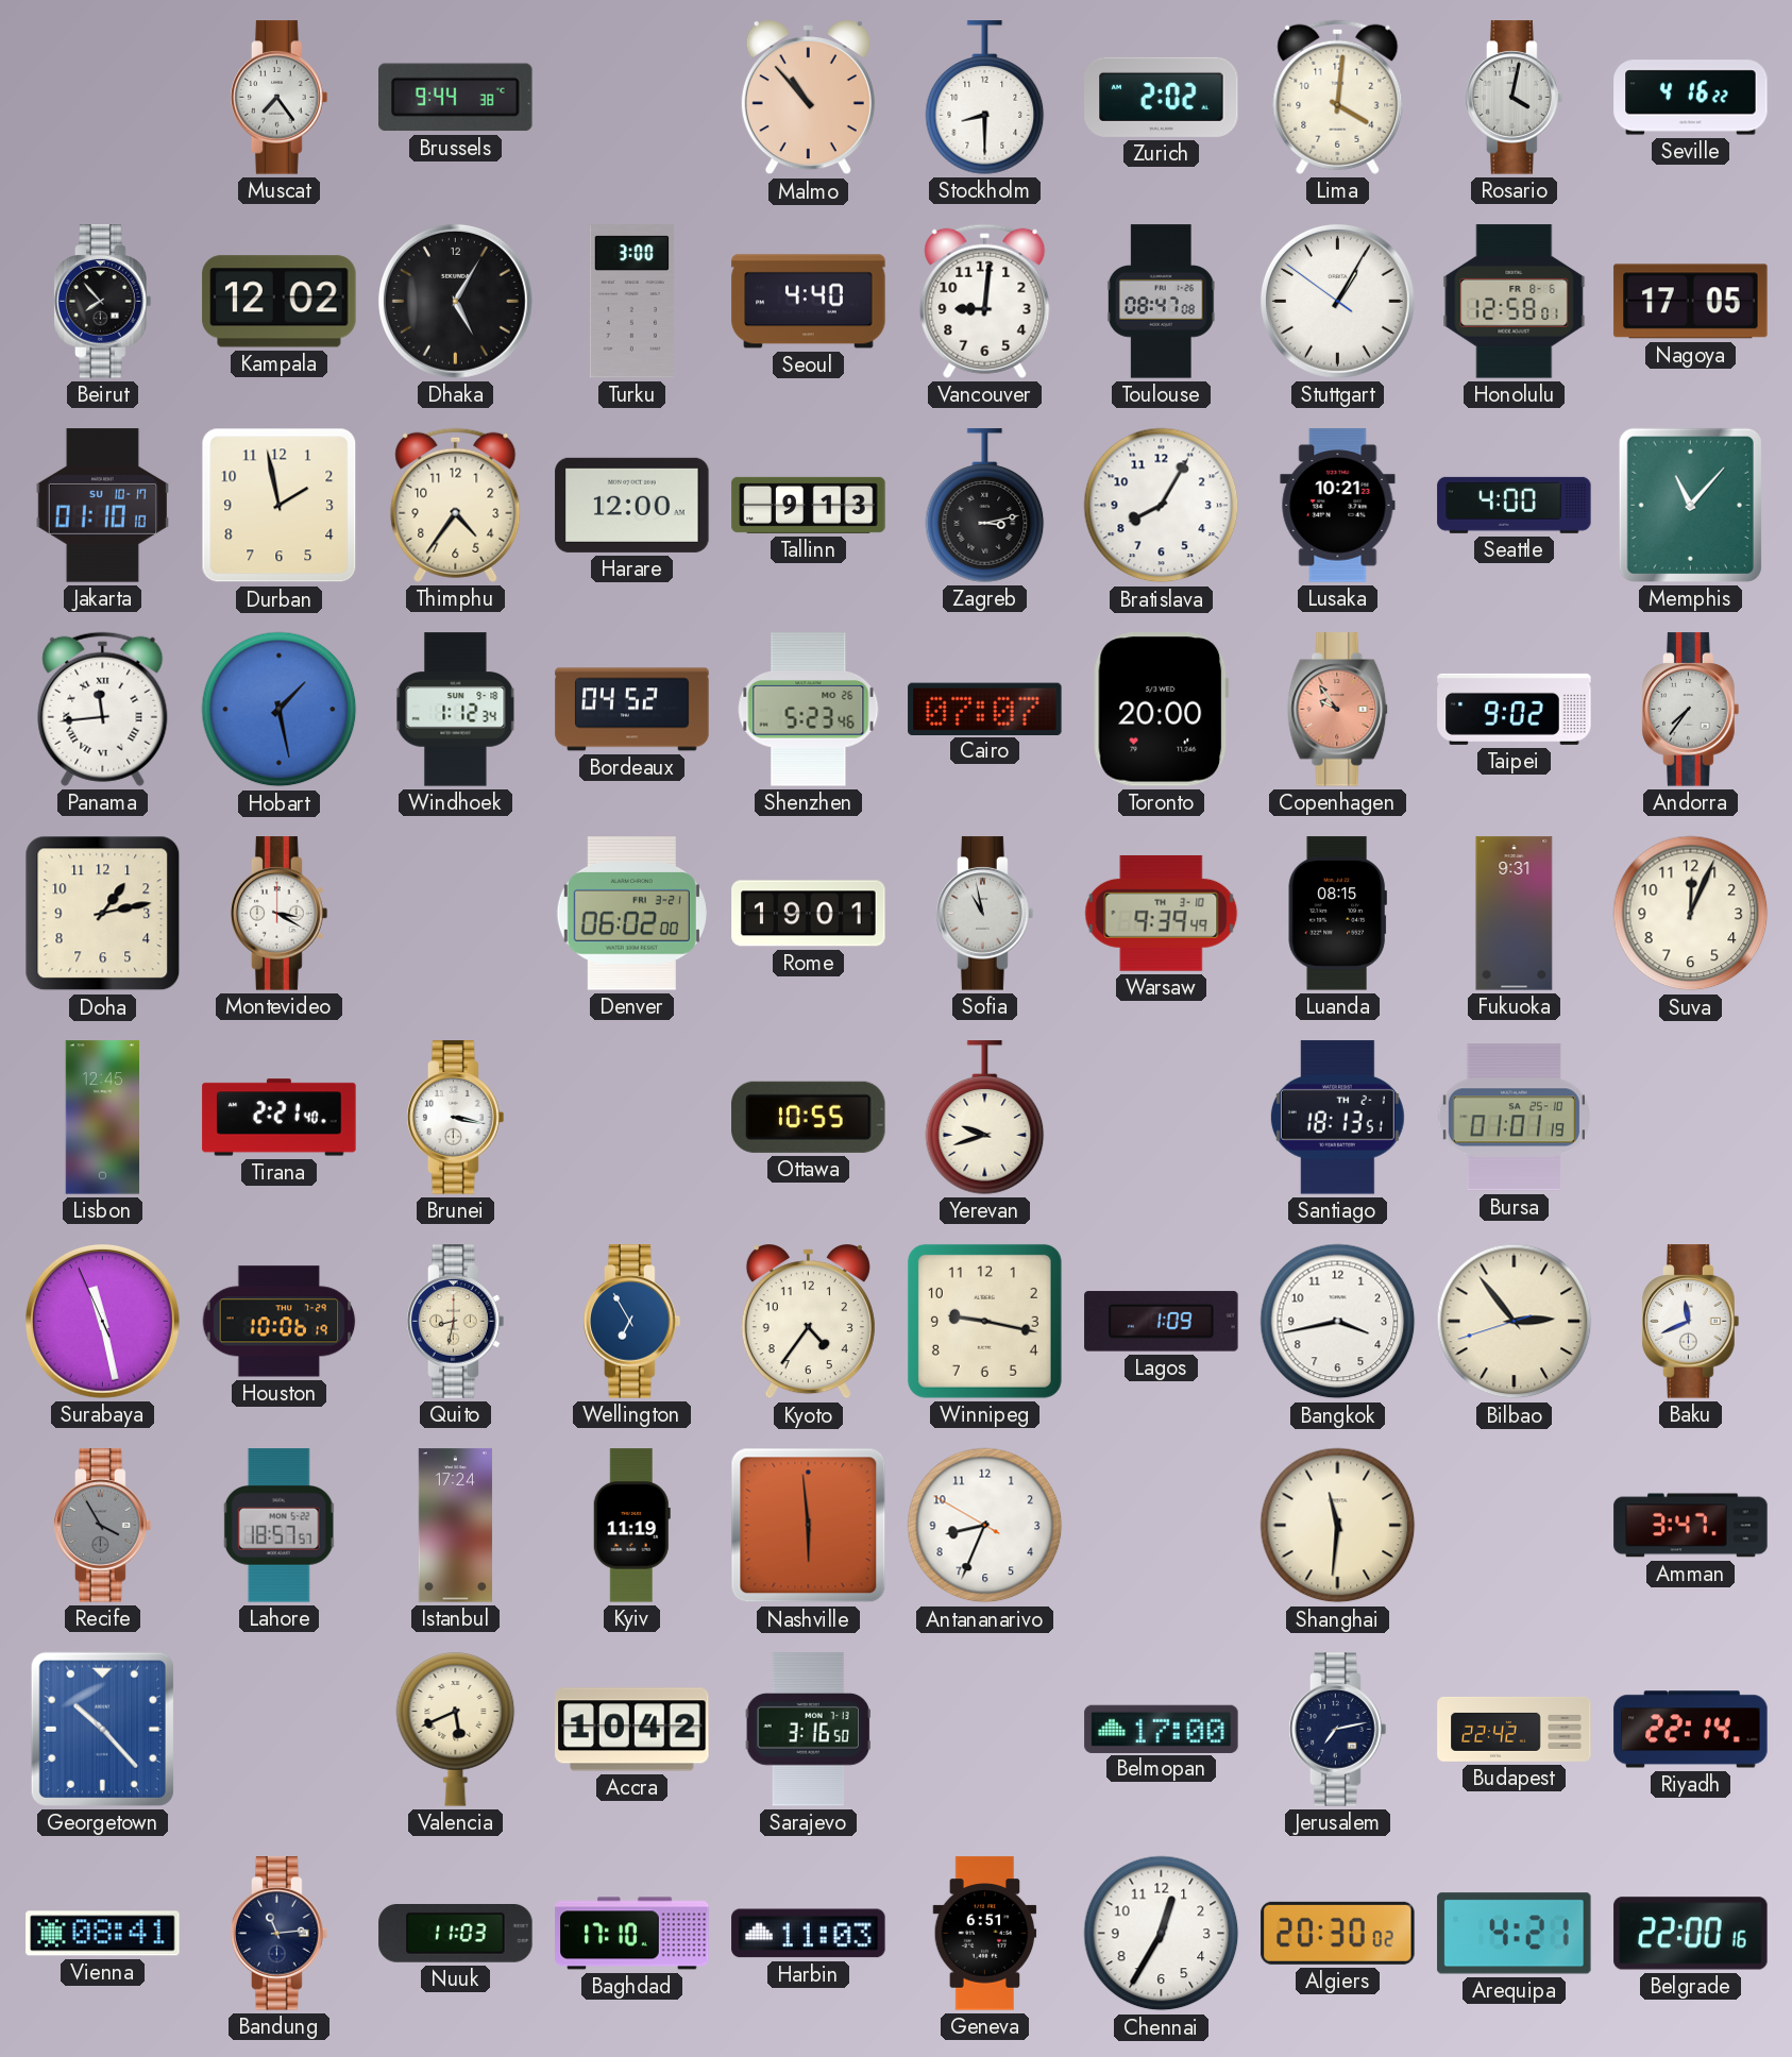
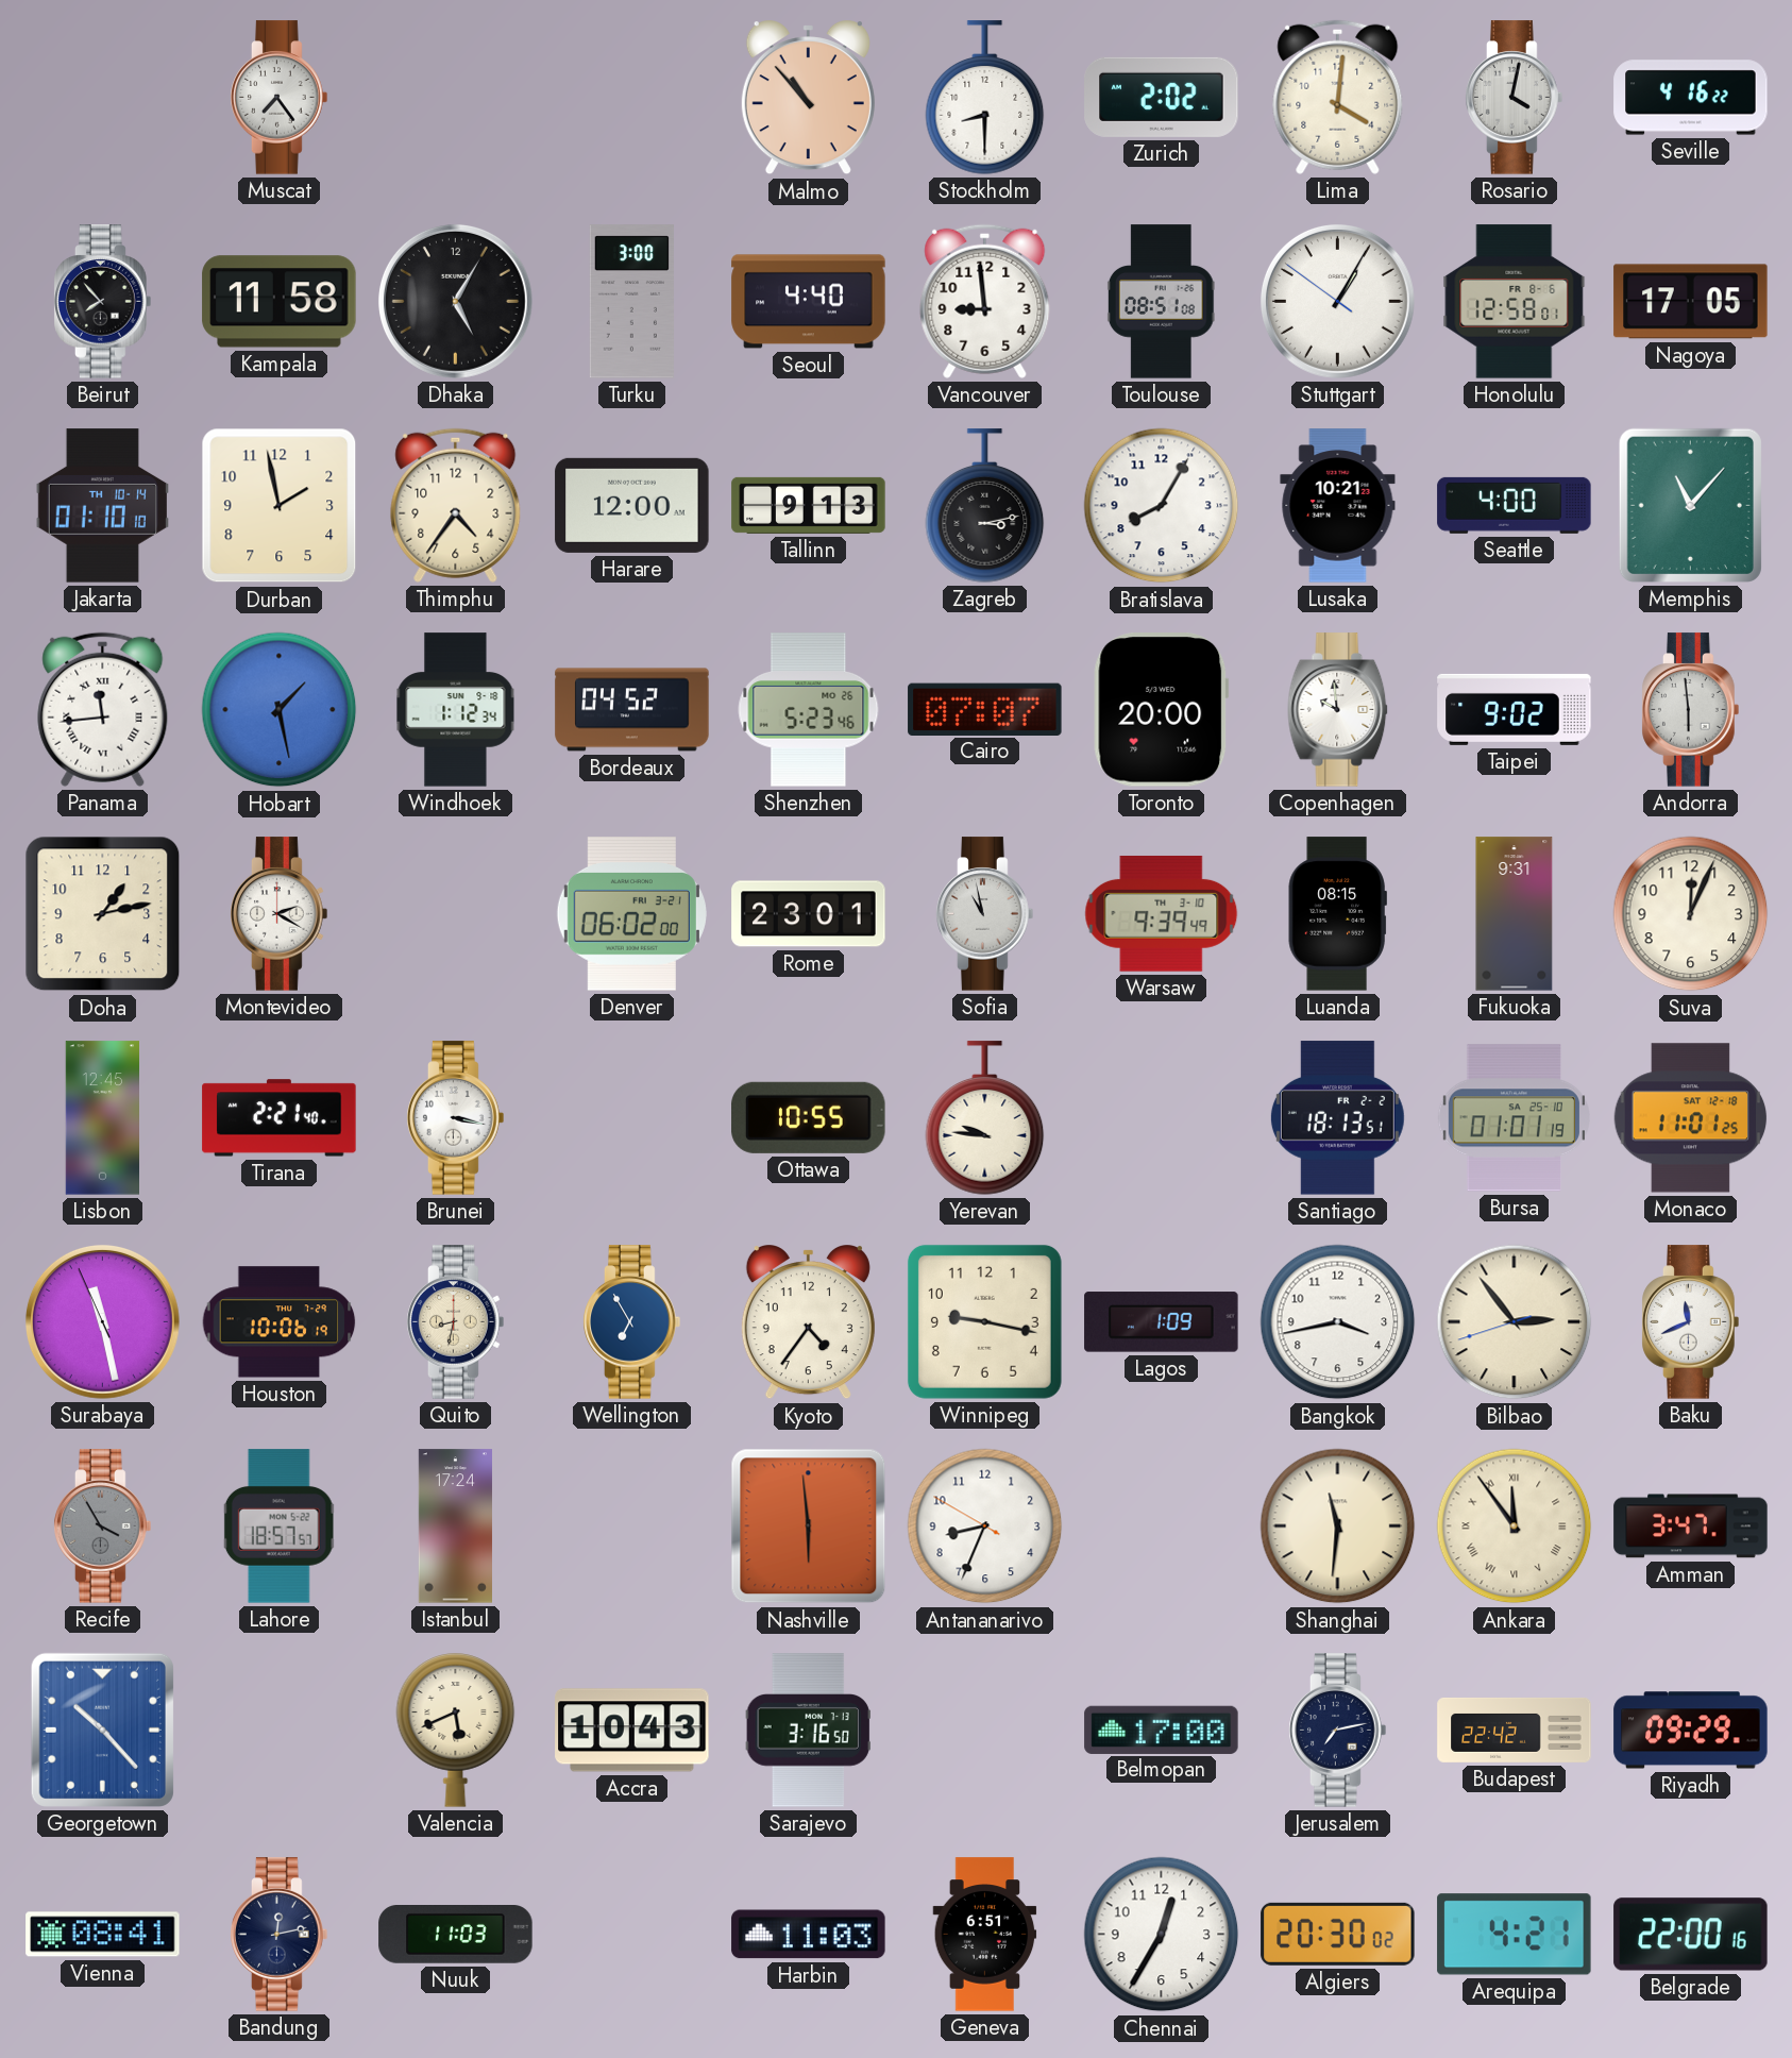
Brussels: 9:44 -> none (456, 98)
Kampala: 12:02 -> 11:58 (280, 302)
Vancouver: 9:01 -> 8:59 (985, 301)
Toulouse: 08:47 -> 08:51 (1161, 302)
Jakarta date: SU 10-17 -> TH 10-14 (102, 506)
Copenhagen: 9:54 -> 9:59 (1338, 710)
Copenhagen dial: salmon -> white (1338, 710)
Andorra: 7:36 -> 5:59 (1691, 710)
Montevideo: 3:20 -> 2:20 (280, 914)
Rome: 19:01 -> 23:01 (809, 914)
Yerevan: 9:42 -> 9:46 (985, 1118)
Santiago date: TH 2-1 -> FR 2-2 (1337, 1118)
Monaco: none -> 11:01 (1691, 1118)
Kyiv: 11:19 -> none (631, 1526)
Ankara: none -> 11:54 (1515, 1526)
Accra: 10:42 -> 10:43 (632, 1731)
Riyadh: 22:14 -> 09:29 (1691, 1731)
Bandung: 11:14 -> 12:13 (280, 1935)
Baghdad: 17:10 -> none (632, 1934)
